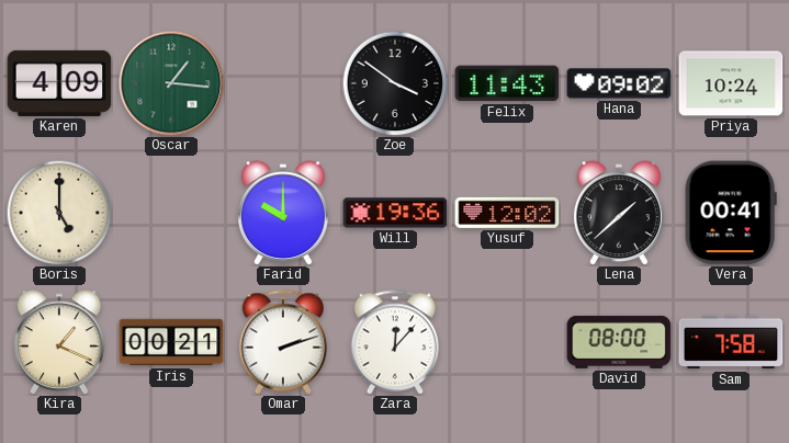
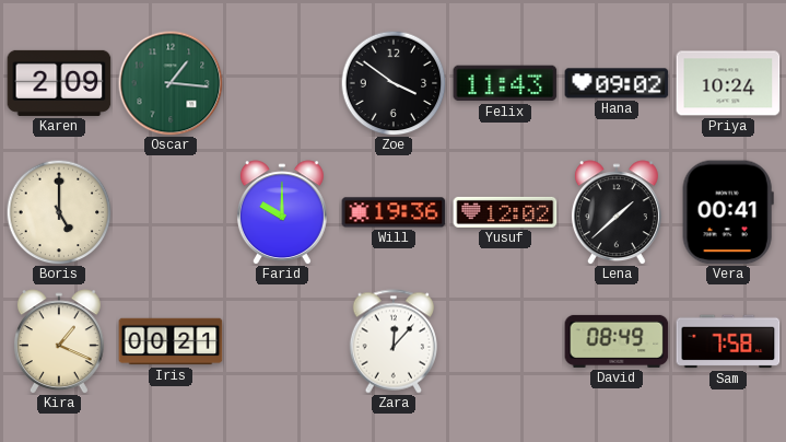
Karen: 4:09 -> 2:09 (59, 83)
Omar: 2:12 -> none (282, 342)
David: 08:00 -> 08:49 (617, 341)
